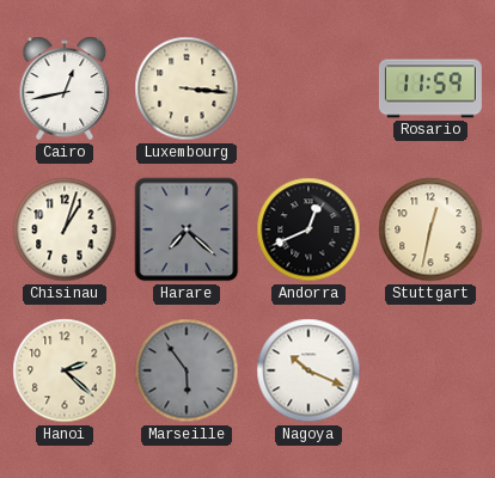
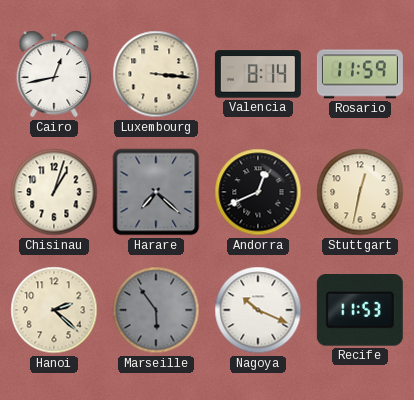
Valencia: none -> 8:14 (258, 74)
Recife: none -> 11:53 (360, 311)
